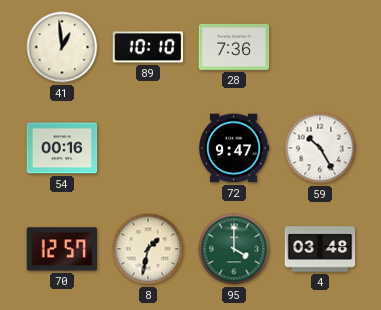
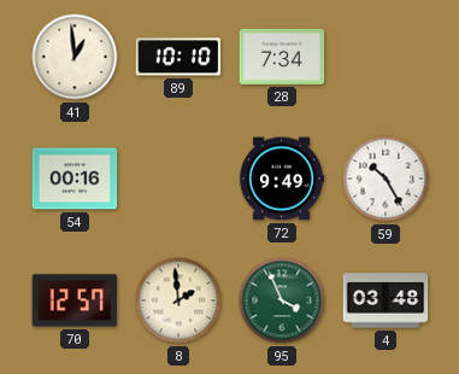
28: 7:36 -> 7:34 (282, 57)
72: 9:47 -> 9:49 (283, 179)
8: 1:32 -> 1:59 (178, 300)
95: 4:00 -> 3:56 (282, 300)
